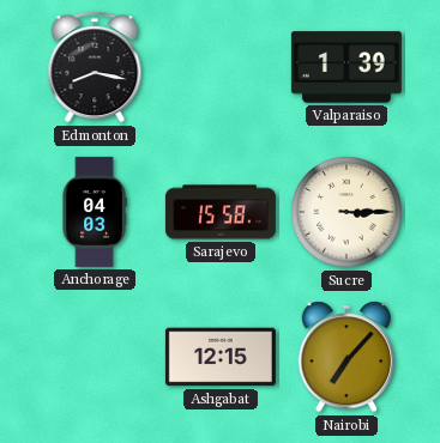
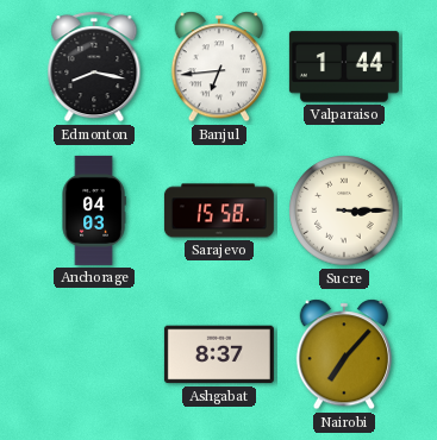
Banjul: none -> 6:44 (219, 67)
Valparaiso: 1:39 -> 1:44 (344, 67)
Ashgabat: 12:15 -> 8:37 (219, 354)
